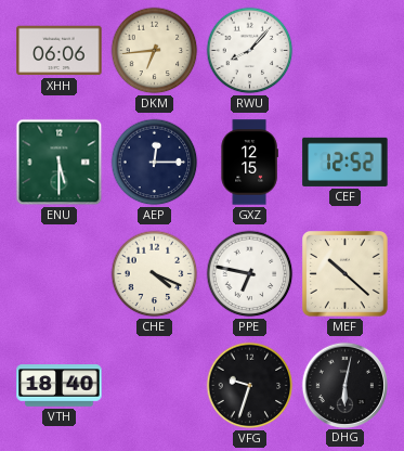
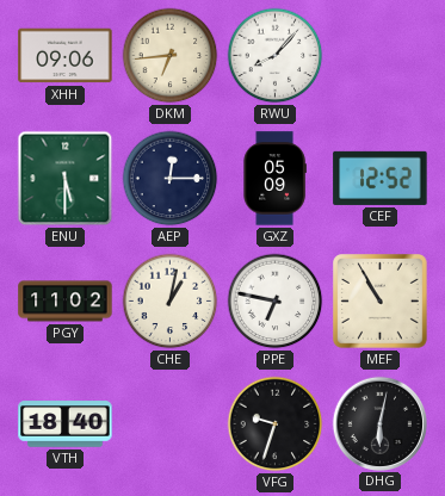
XHH: 06:06 -> 09:06 (66, 56)
GXZ: 12:15 -> 05:09 (274, 179)
PGY: none -> 11:02 (66, 302)
CHE: 4:19 -> 1:02 (171, 302)
MEF: 10:22 -> 10:55 (381, 302)
